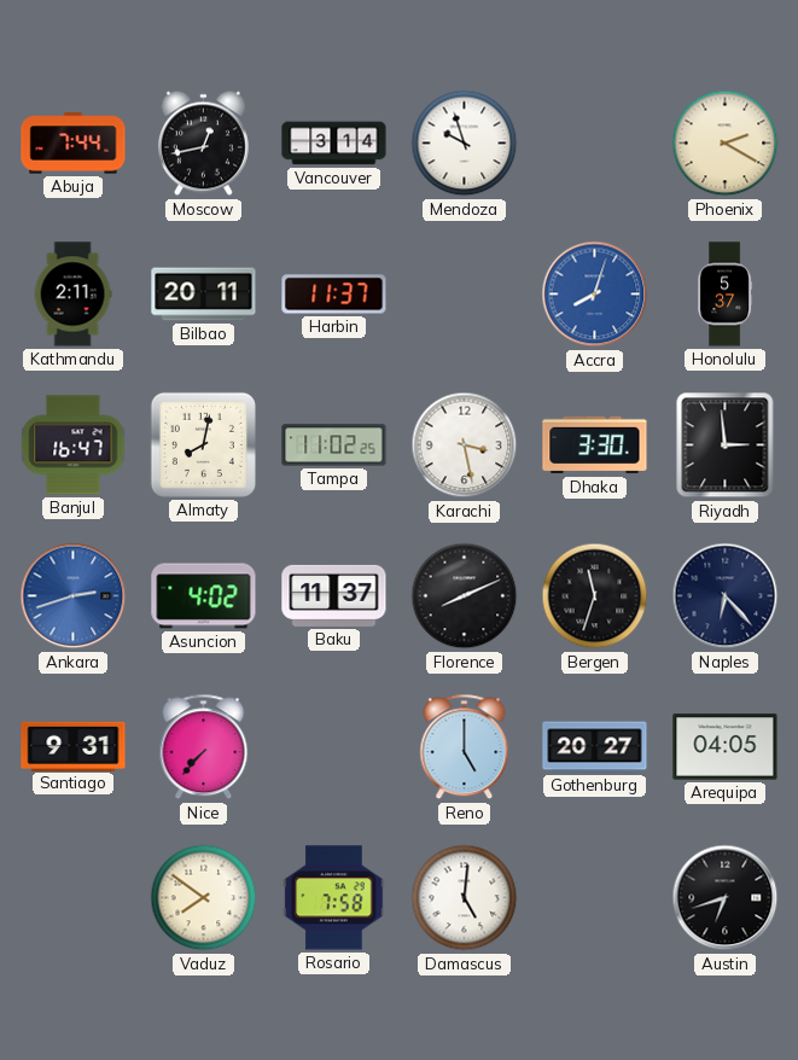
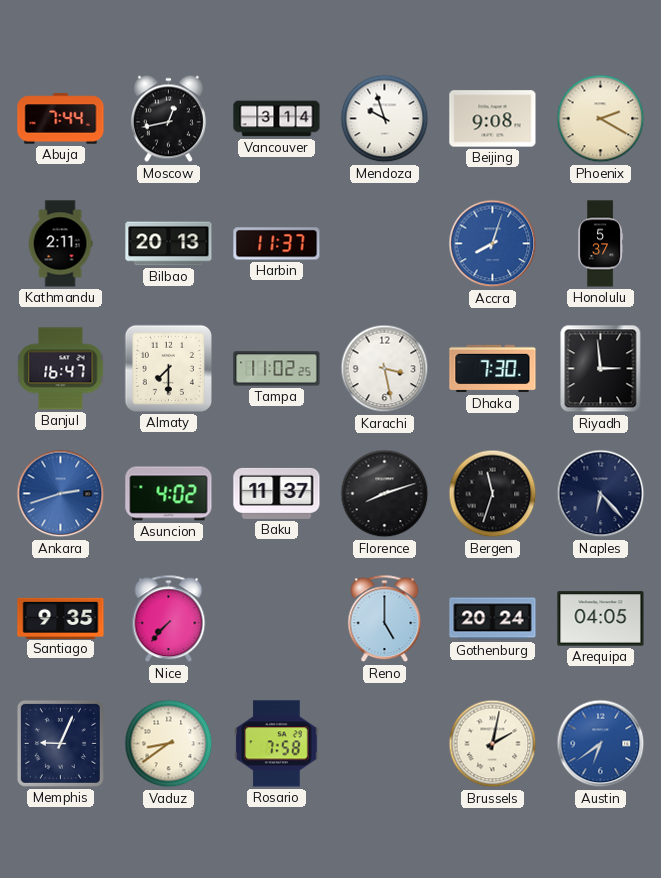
Beijing: none -> 9:08 (493, 119)
Bilbao: 20:11 -> 20:13 (169, 244)
Almaty: 8:02 -> 7:30 (168, 368)
Dhaka: 3:30 -> 7:30 (493, 369)
Florence: 8:11 -> 8:12 (385, 494)
Santiago: 9:31 -> 9:35 (61, 618)
Gothenburg: 20:27 -> 20:24 (493, 619)
Memphis: none -> 9:04 (60, 743)
Vaduz: 7:51 -> 8:39 (169, 744)
Damascus: 5:01 -> none (465, 898)
Brussels: none -> 2:02 (493, 744)
Austin: 6:42 -> 6:39 (601, 744)
Austin dial: black -> blue (601, 744)
